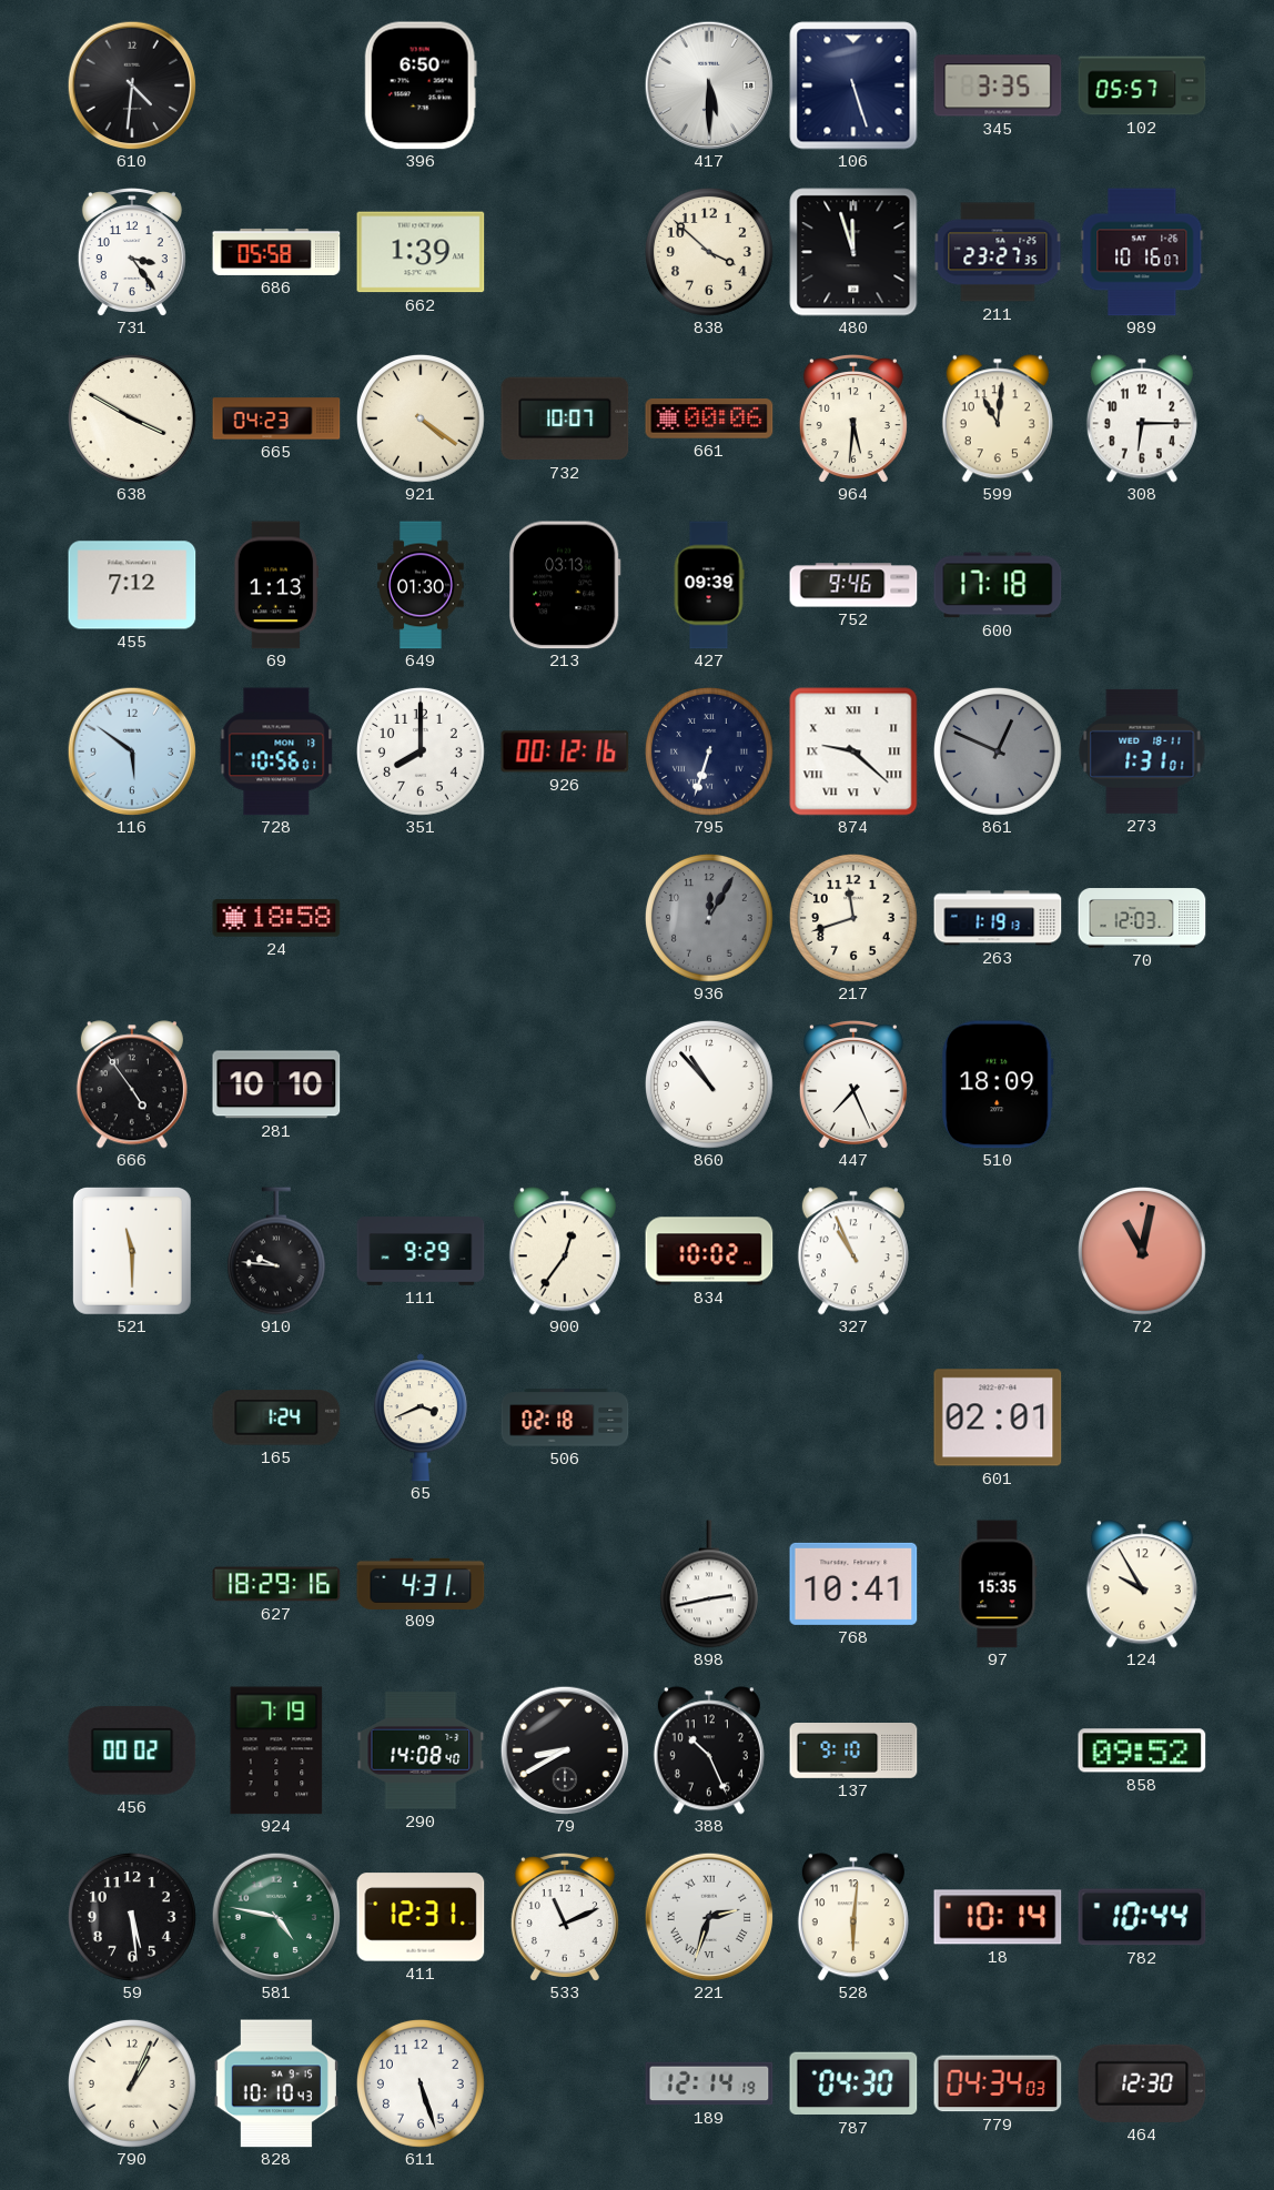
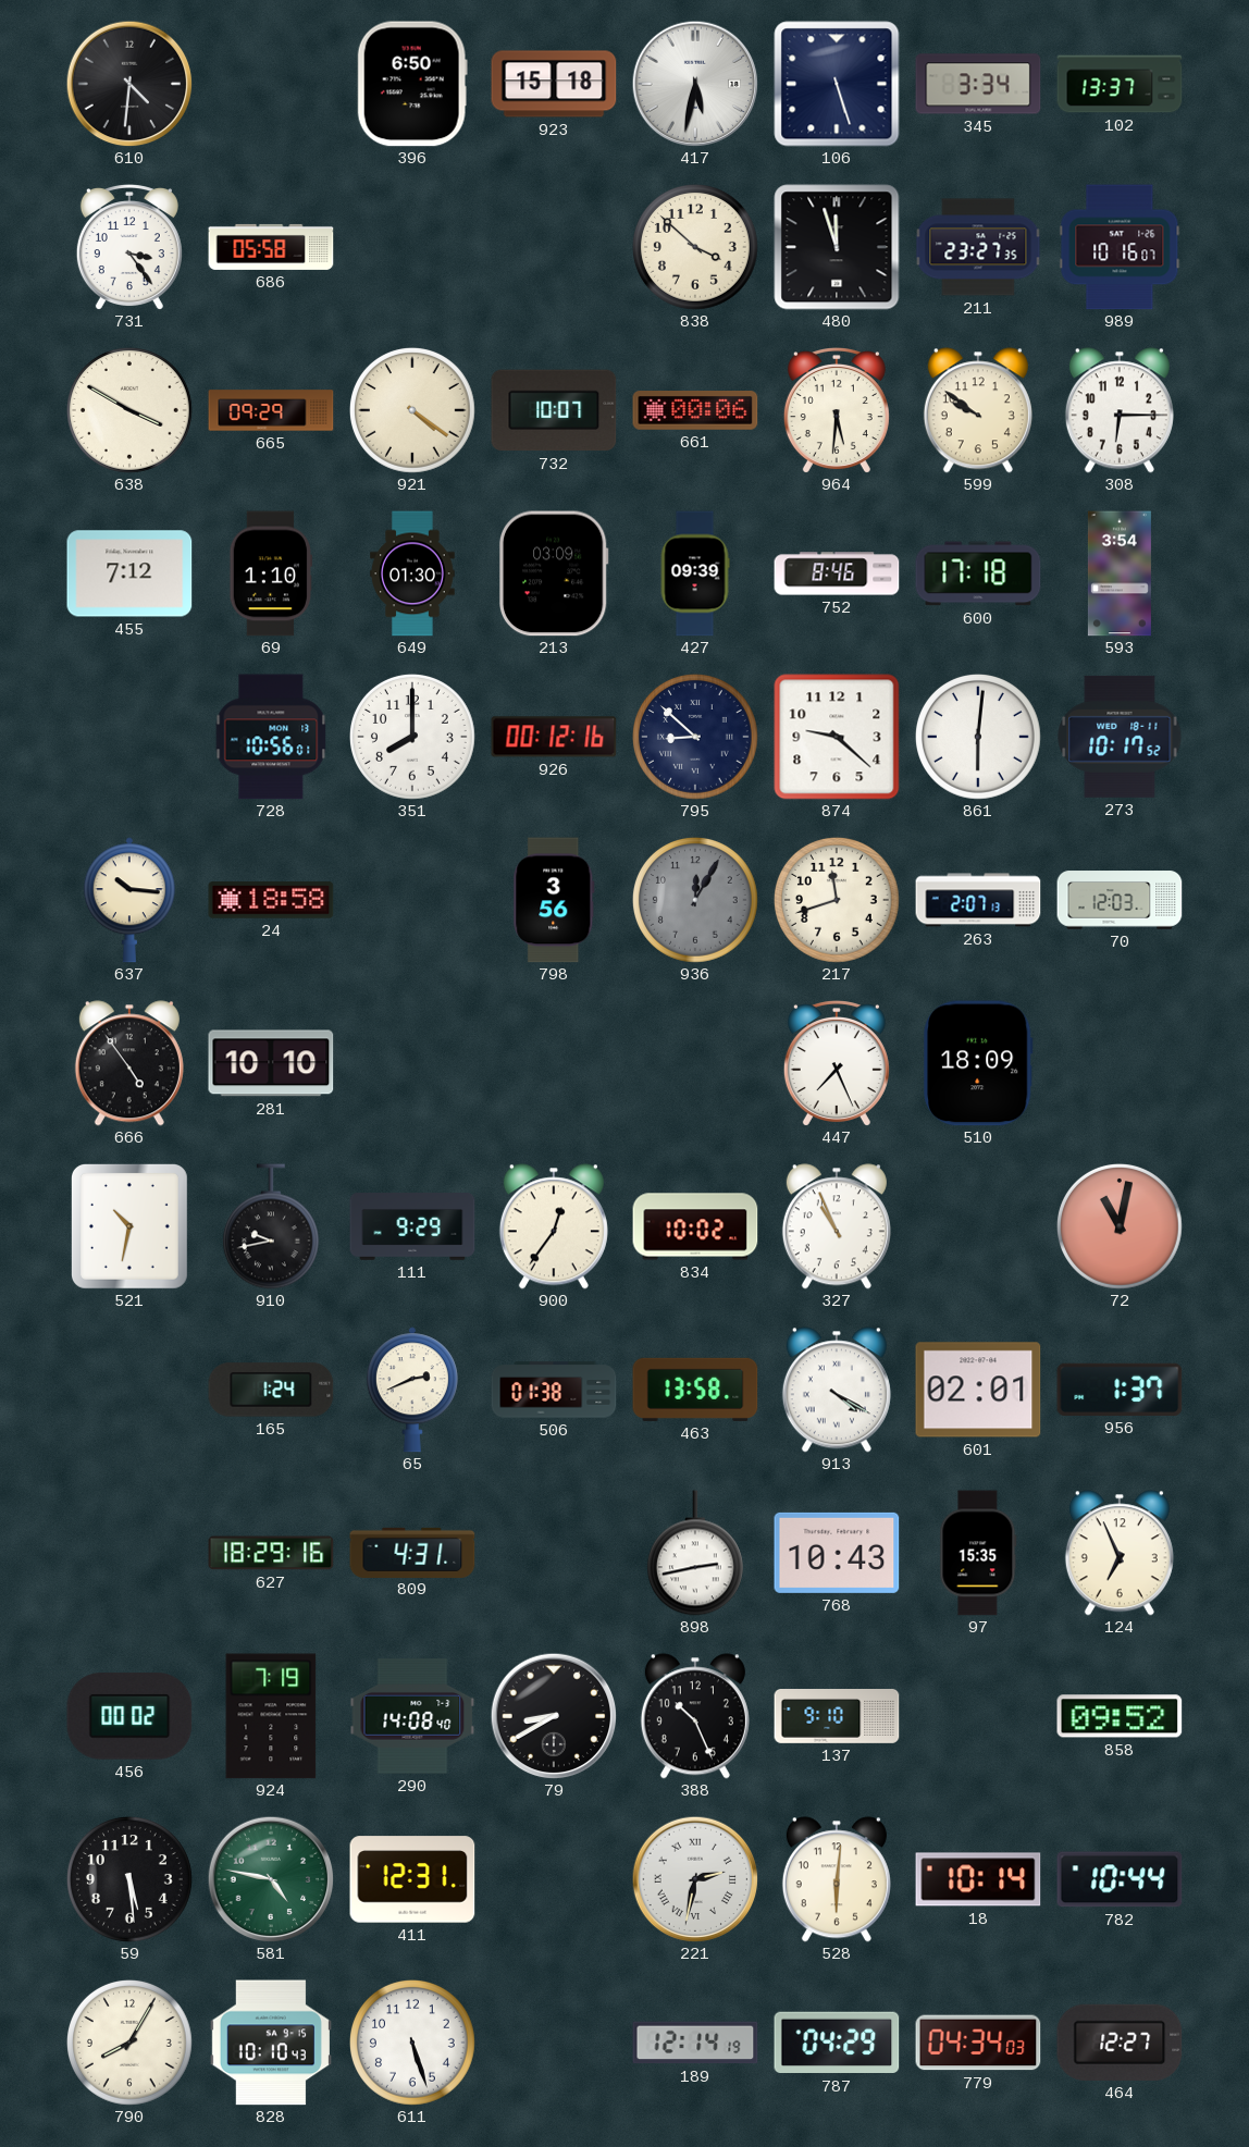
923: none -> 15:18 (554, 84)
417: 5:30 -> 5:32 (695, 84)
345: 3:35 -> 3:34 (978, 84)
102: 05:57 -> 13:37 (1120, 84)
662: 1:39 -> none (421, 252)
665: 04:23 -> 09:29 (271, 410)
599: 11:01 -> 9:51 (978, 410)
69: 1:13 -> 1:10 (270, 573)
213: 03:13 -> 03:09 (554, 573)
752: 9:46 -> 8:46 (837, 573)
593: none -> 3:54 (1120, 573)
116: 5:51 -> none (132, 751)
795: 6:33 -> 8:52 (696, 738)
874 numerals: Roman -> Arabic (837, 737)
861: 12:49 -> 6:01 (979, 738)
861 dial: grey -> white (979, 738)
273: 1:31 -> 10:17 (1120, 737)
637: none -> 10:16 (129, 900)
798: none -> 3:56 (554, 900)
263: 1:19 -> 2:07 (978, 900)
860: 10:53 -> none (710, 1086)
521: 11:30 -> 10:32 (129, 1226)
910: 9:46 -> 9:43 (271, 1226)
65: 3:41 -> 2:41 (412, 1390)
506: 02:18 -> 01:38 (554, 1390)
463: none -> 13:58 (695, 1390)
913: none -> 4:20 (837, 1390)
956: none -> 1:37 (1120, 1390)
768: 10:41 -> 10:43 (837, 1553)
124: 9:55 -> 6:56 (1120, 1553)
533: 11:11 -> none (565, 1917)
221: 2:33 -> 2:32 (695, 1879)
790: 1:04 -> 8:05 (131, 2044)
787: 04:30 -> 04:29 (837, 2043)
464: 12:30 -> 12:27 (1120, 2043)
